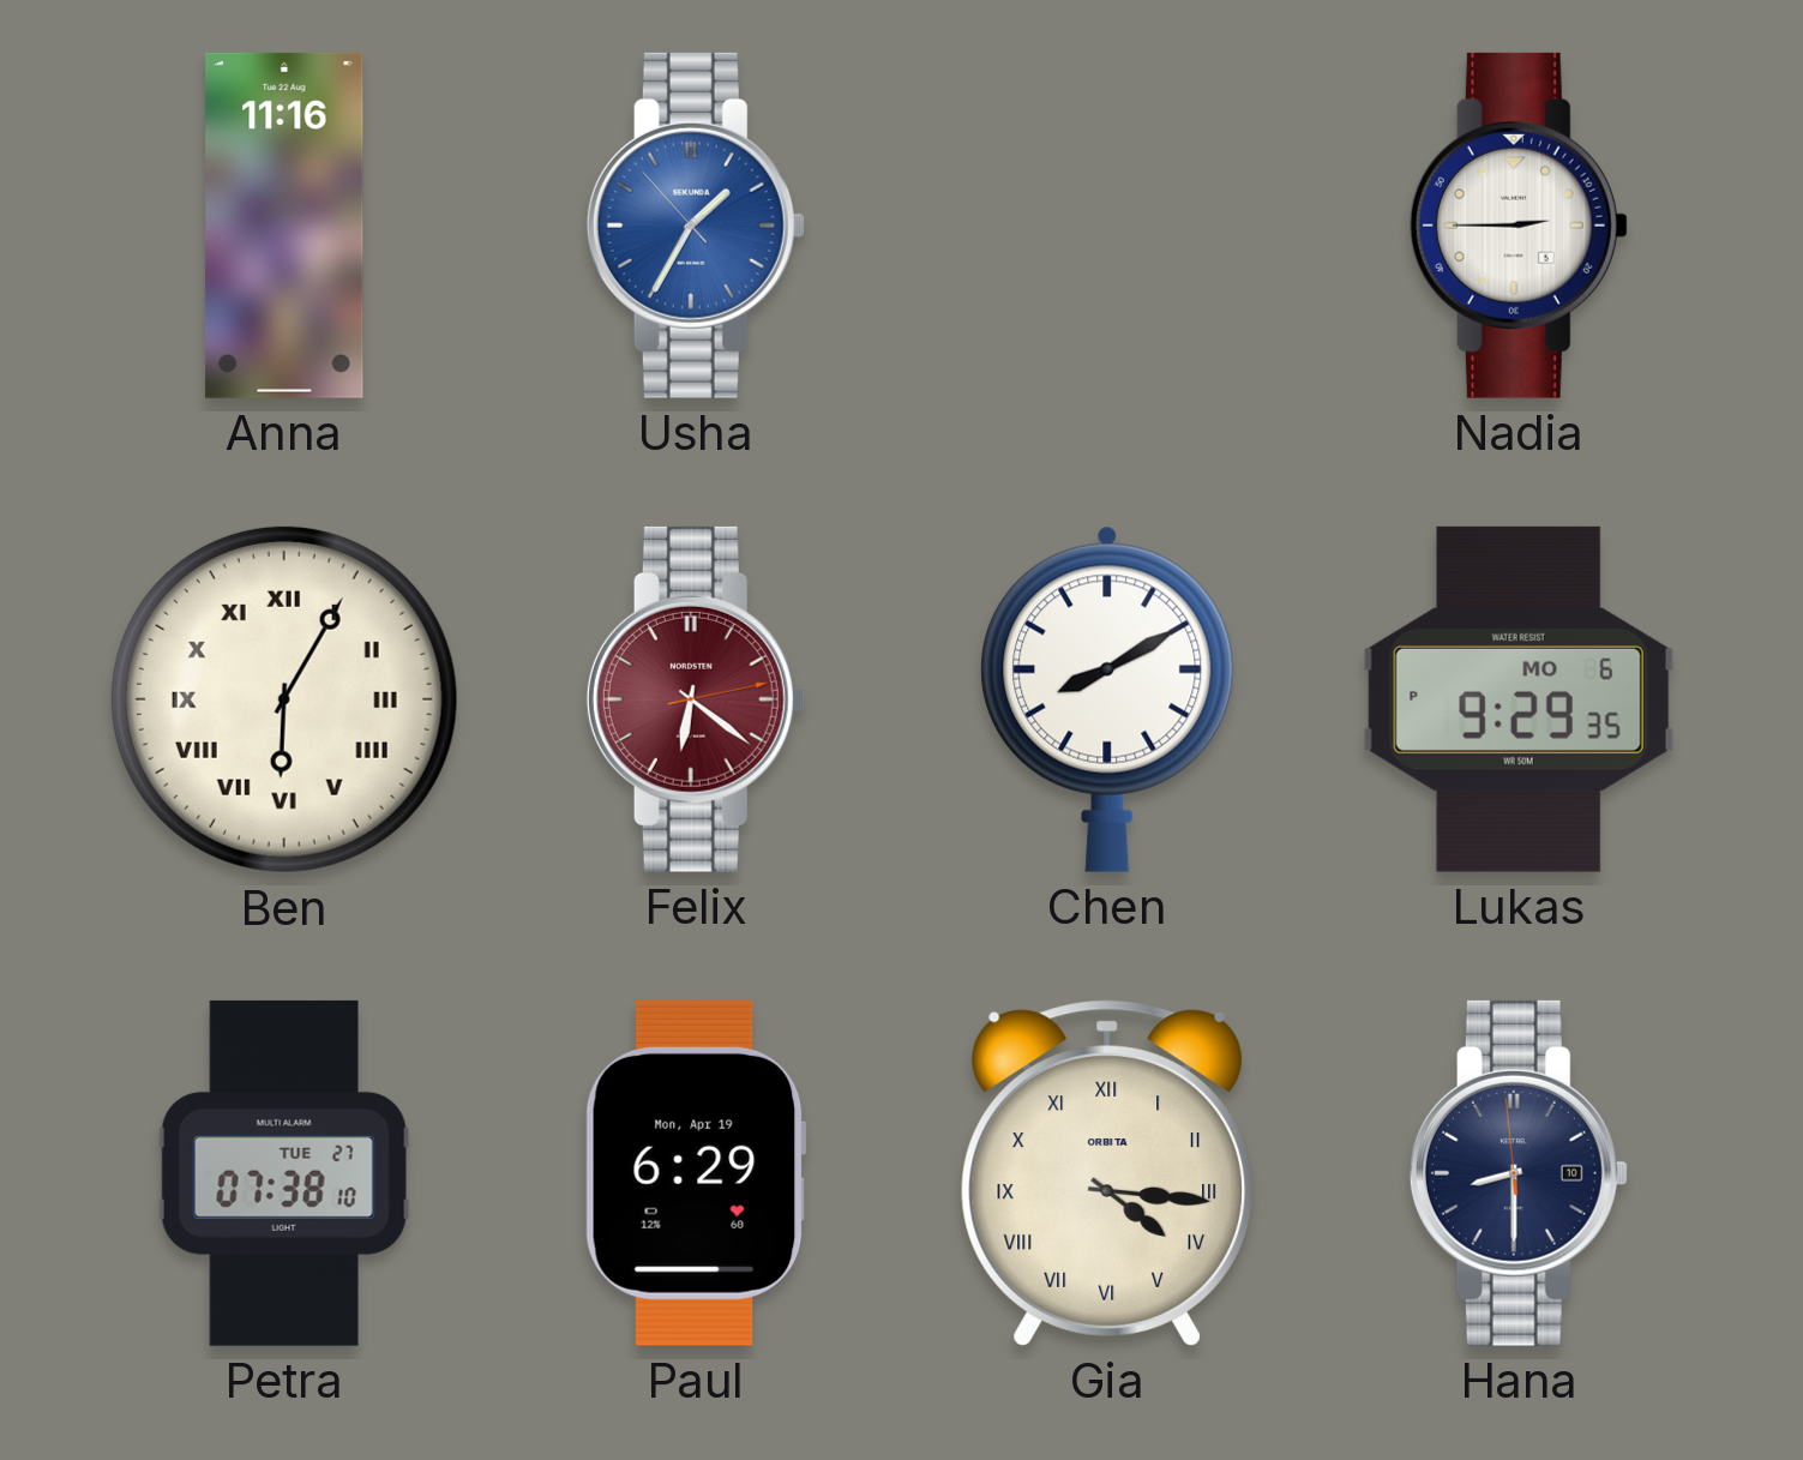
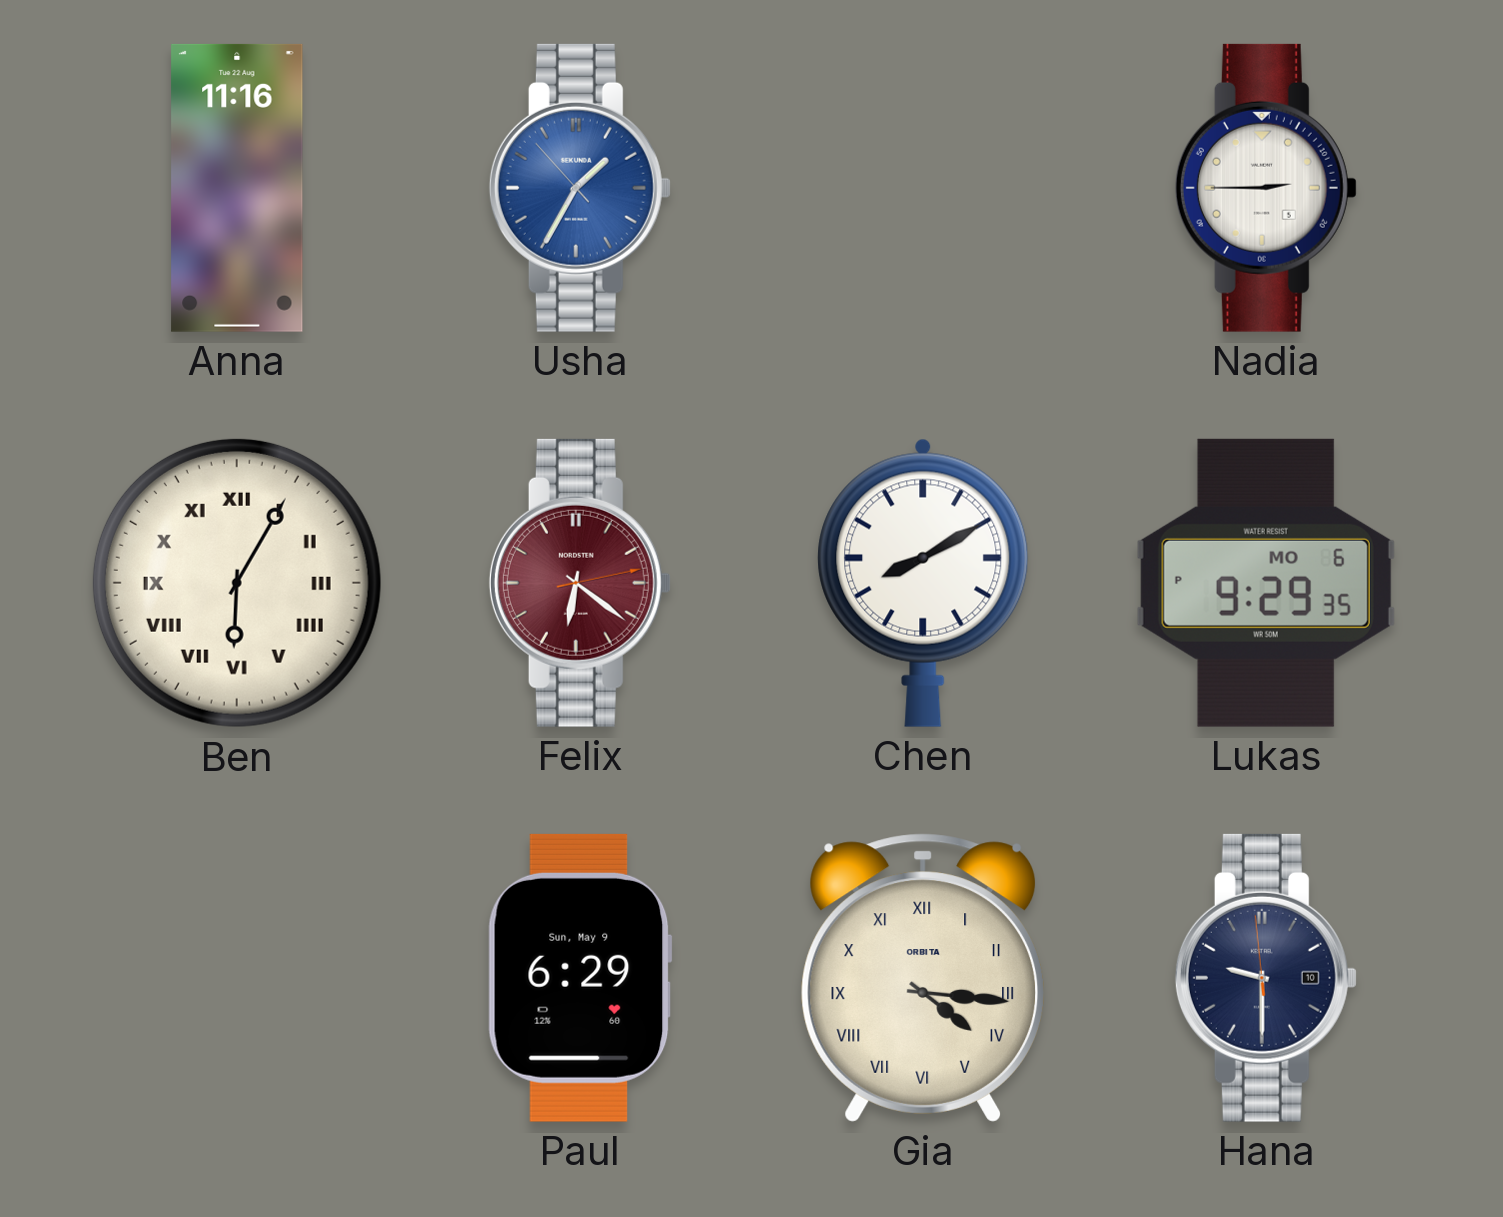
Petra: 07:38 -> none (284, 1173)
Paul date: Mon, Apr 19 -> Sun, May 9 (580, 978)
Hana: 8:29 -> 9:29 (1266, 978)
